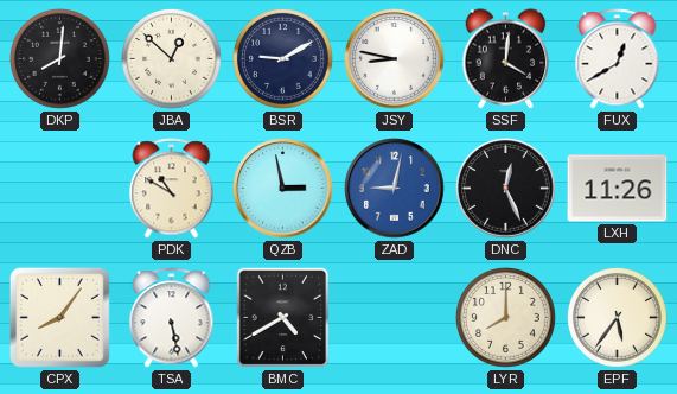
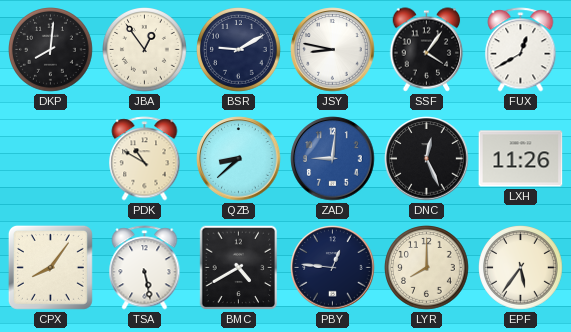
JBA: 12:52 -> 12:54 (145, 50)
SSF: 4:01 -> 4:06 (427, 50)
QZB: 2:58 -> 8:38 (239, 159)
ZAD: 9:02 -> 9:01 (333, 159)
PBY: none -> 12:46 (333, 268)
